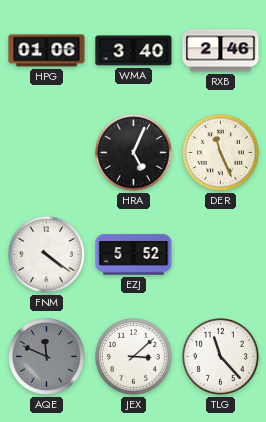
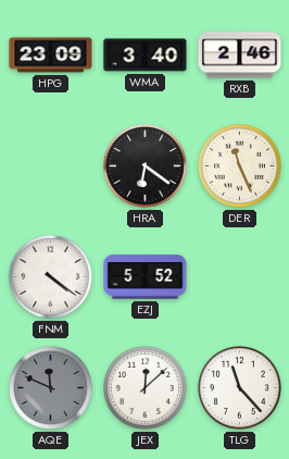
HPG: 01:06 -> 23:09 (51, 55)
HRA: 5:04 -> 6:21 (146, 166)
JEX: 3:08 -> 12:08 (146, 388)
